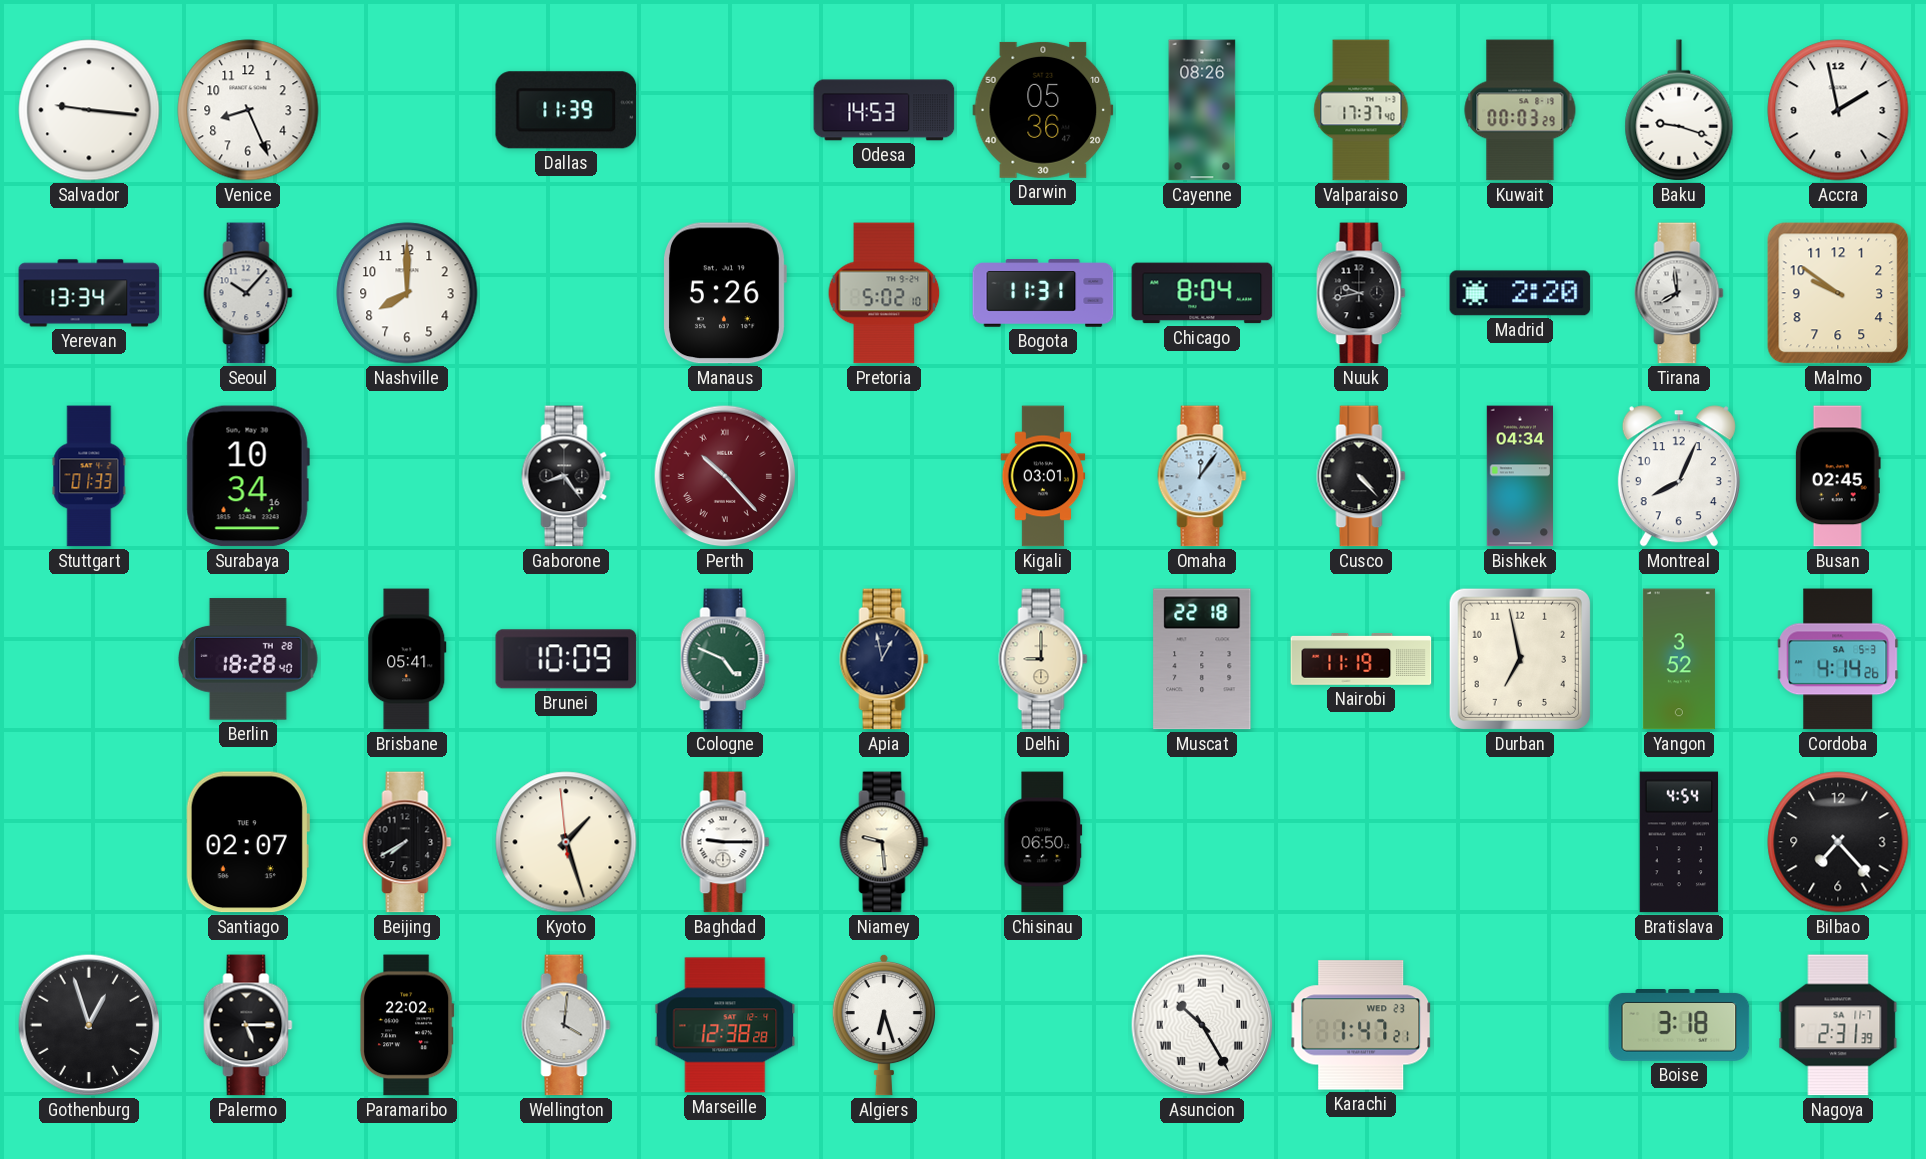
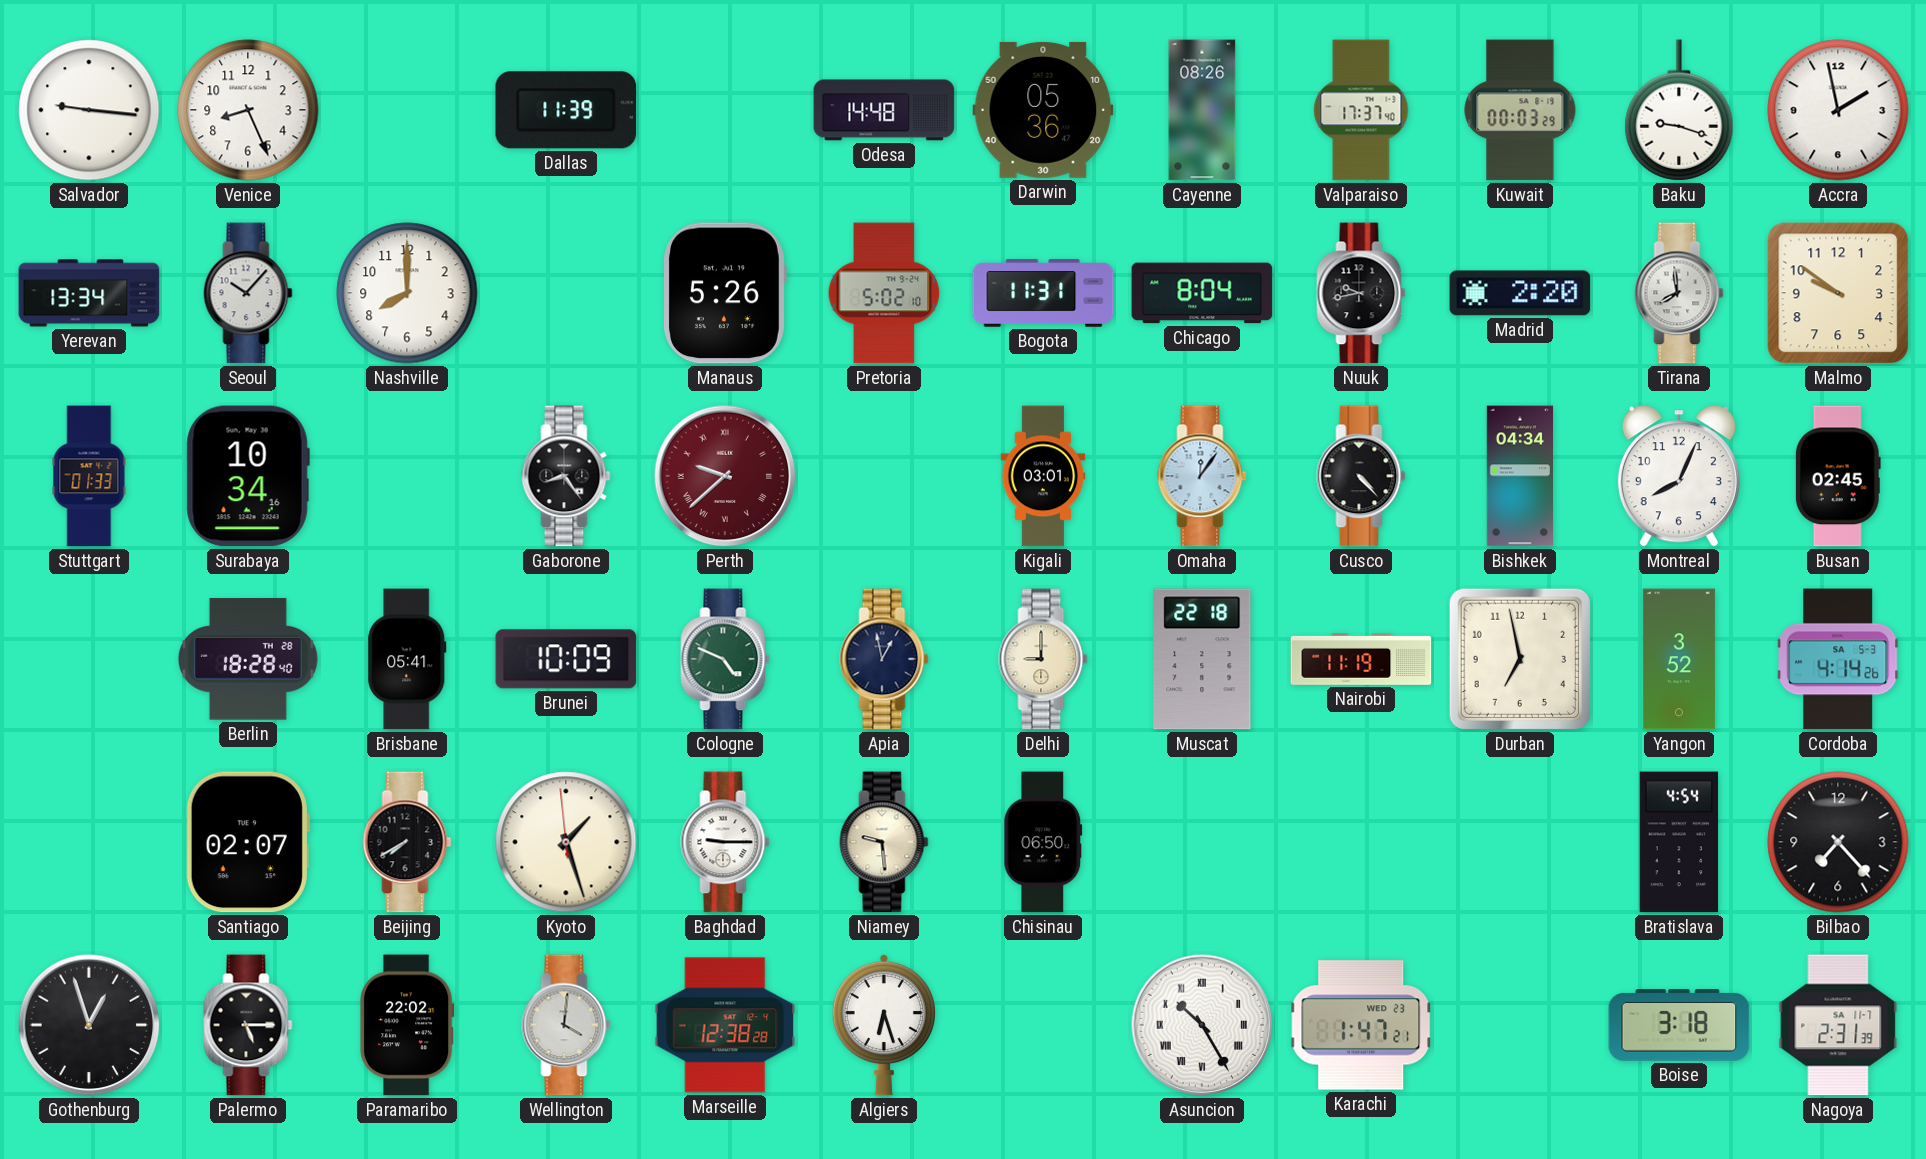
Odesa: 14:53 -> 14:48 (884, 110)
Perth: 10:23 -> 9:38 (725, 476)
